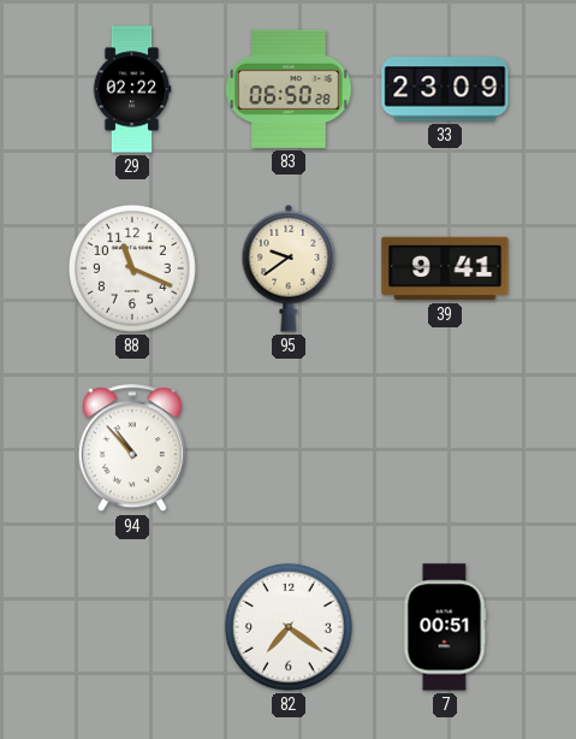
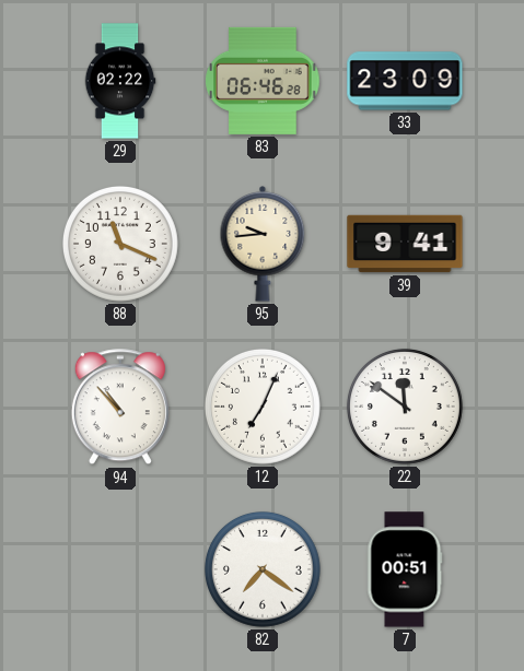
83: 06:50 -> 06:46 (263, 81)
95: 9:39 -> 9:44 (263, 245)
12: none -> 7:04 (263, 407)
22: none -> 11:51 (405, 407)
